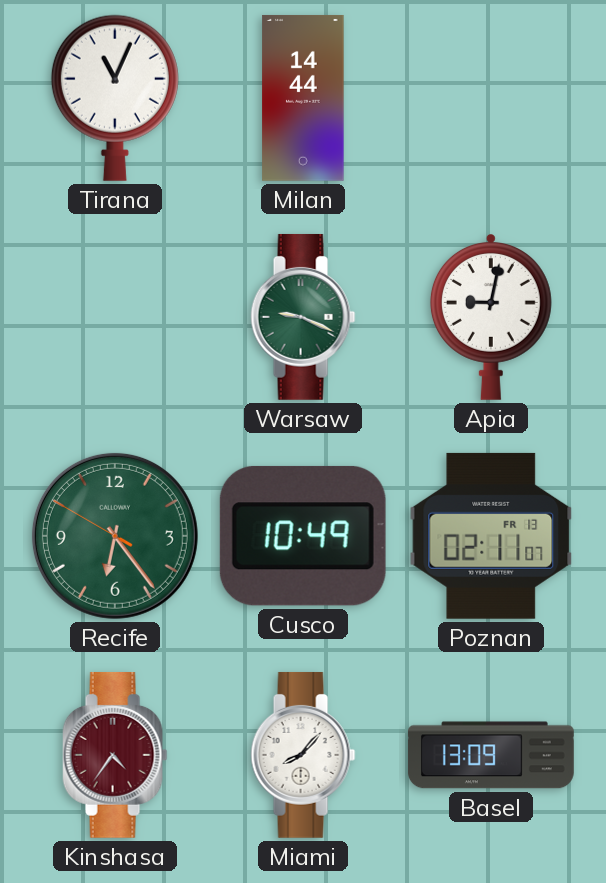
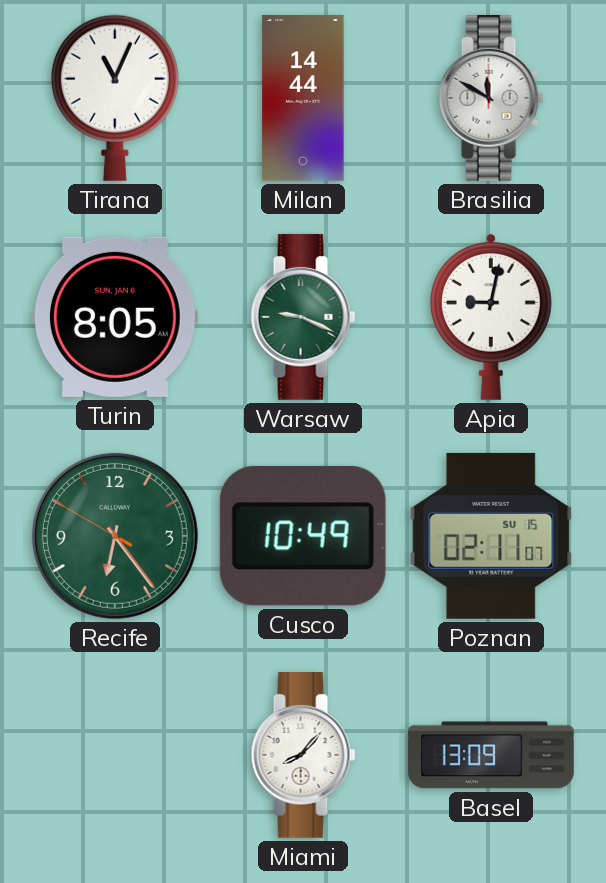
Brasilia: none -> 11:50 (491, 98)
Turin: none -> 8:05 (115, 317)
Poznan date: FR 13 -> SU 15 (491, 536)
Kinshasa: 4:36 -> none (115, 755)
